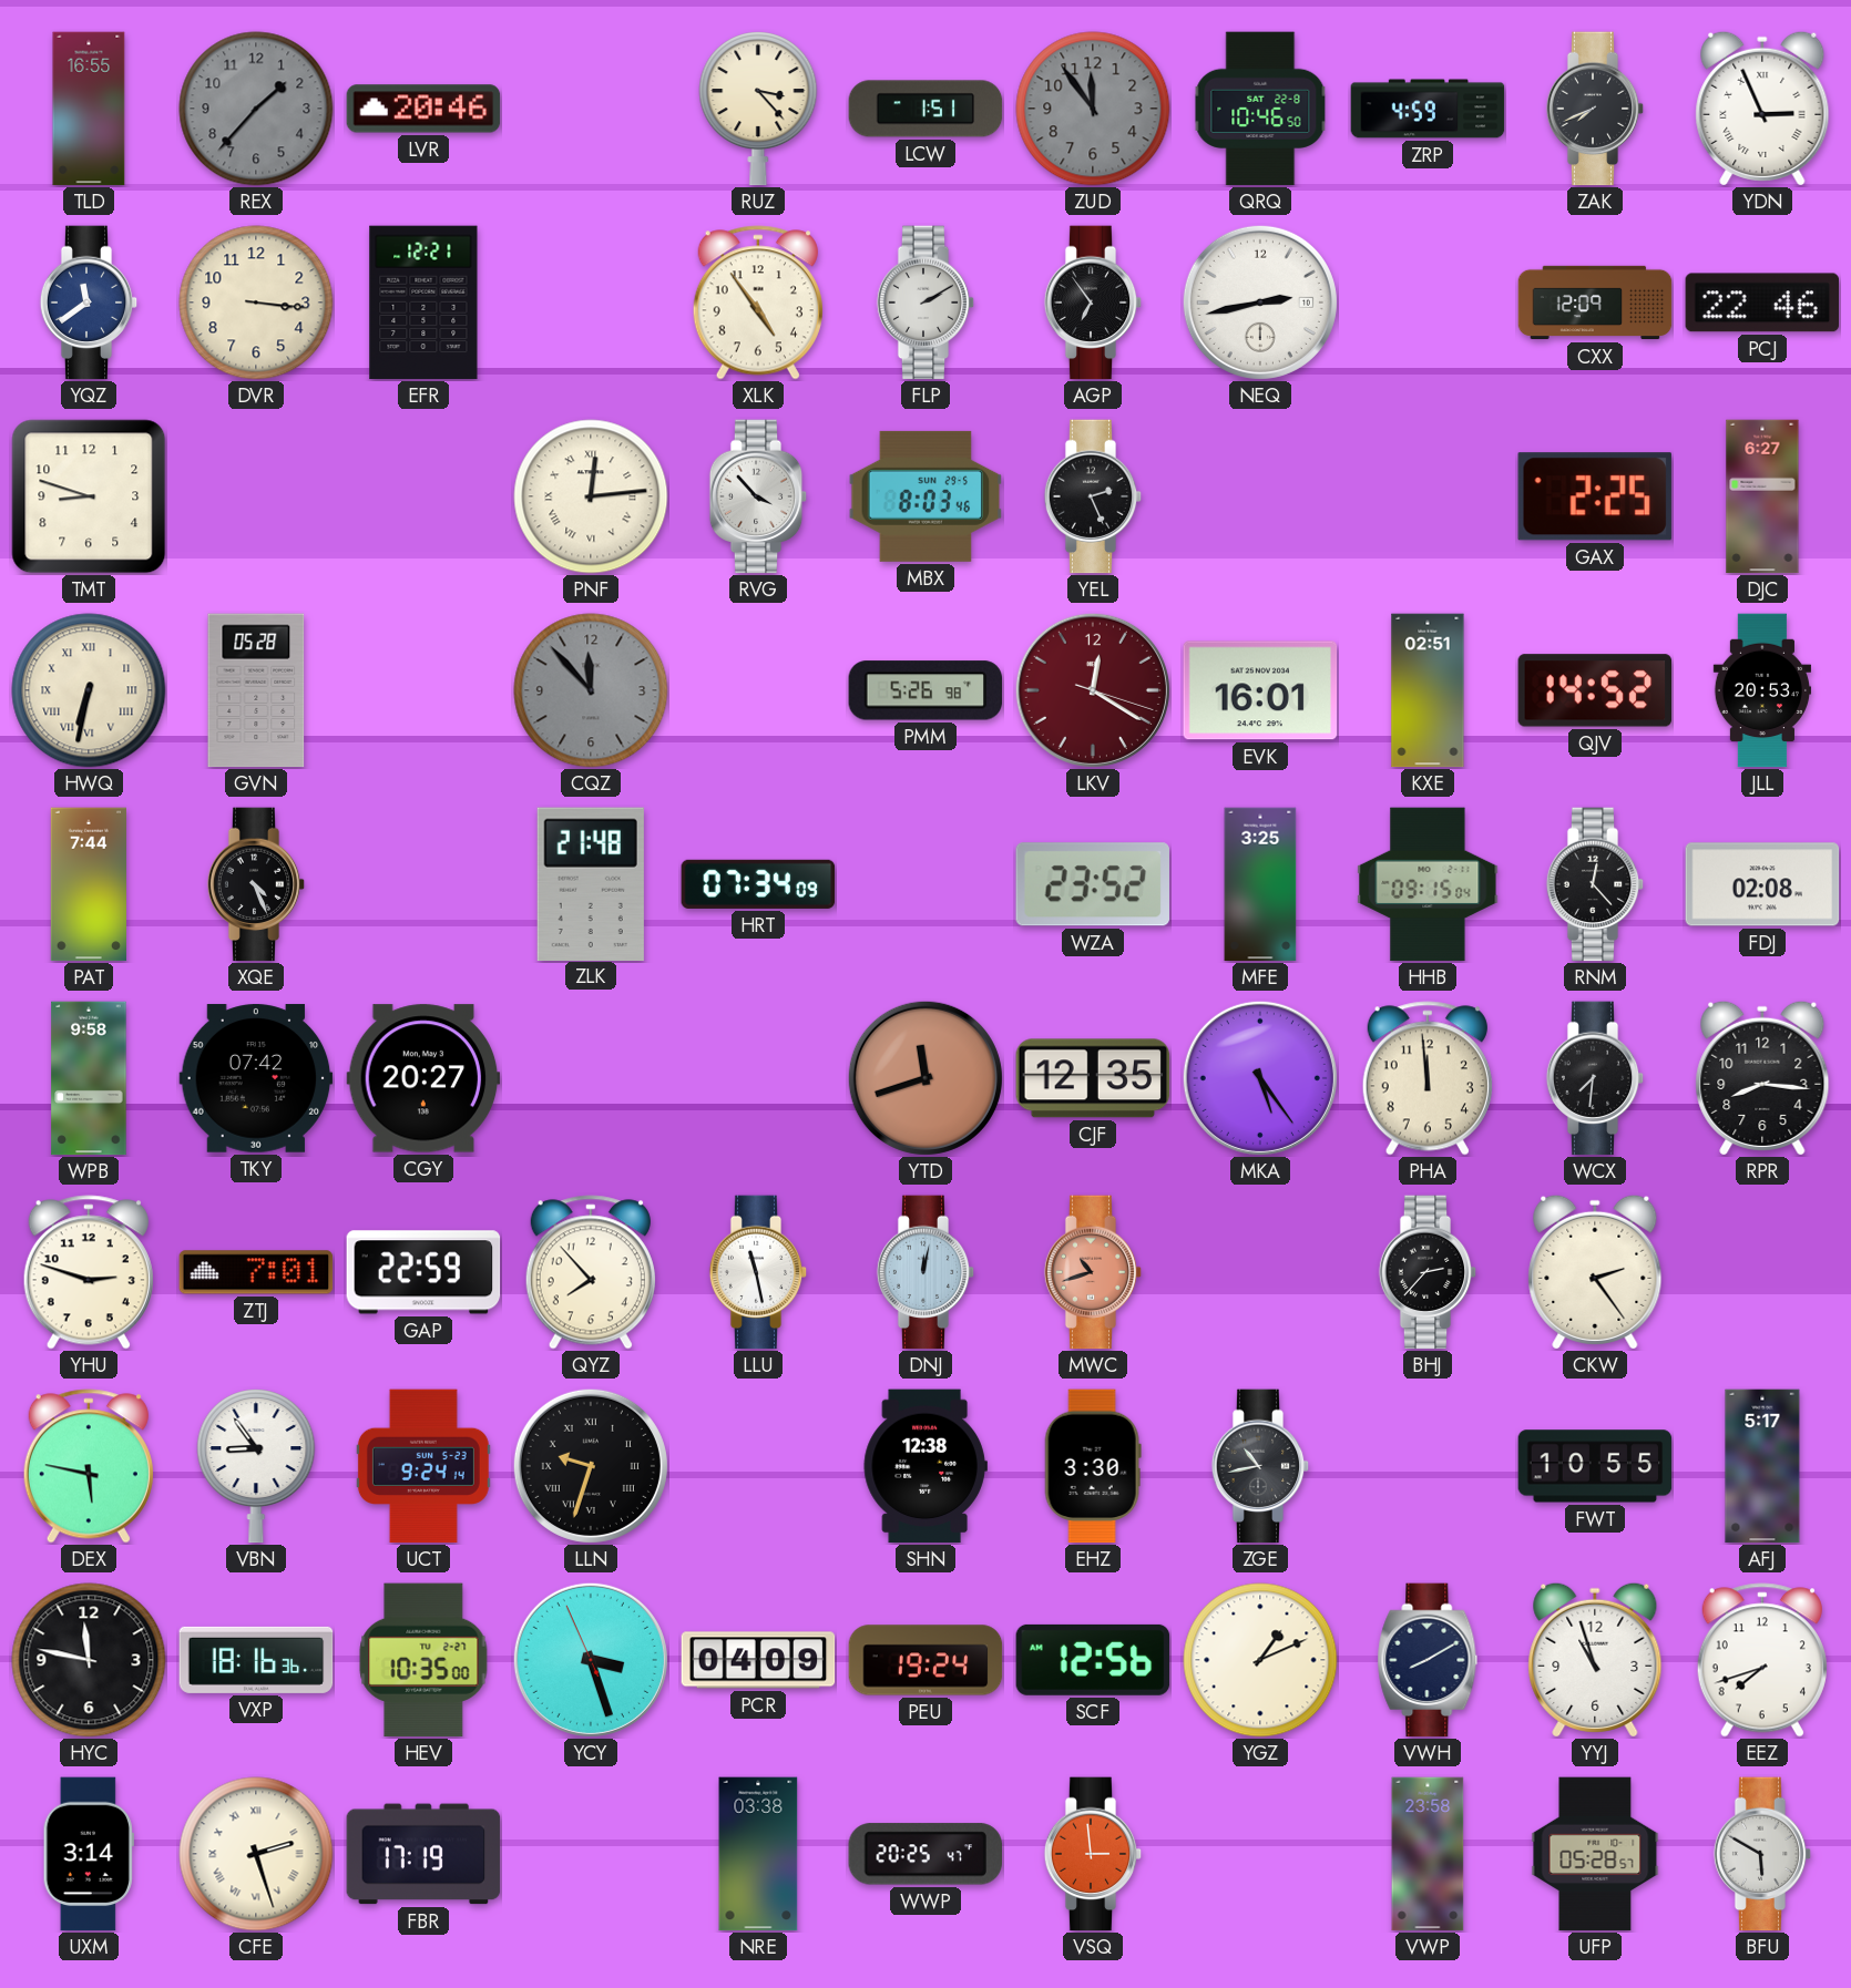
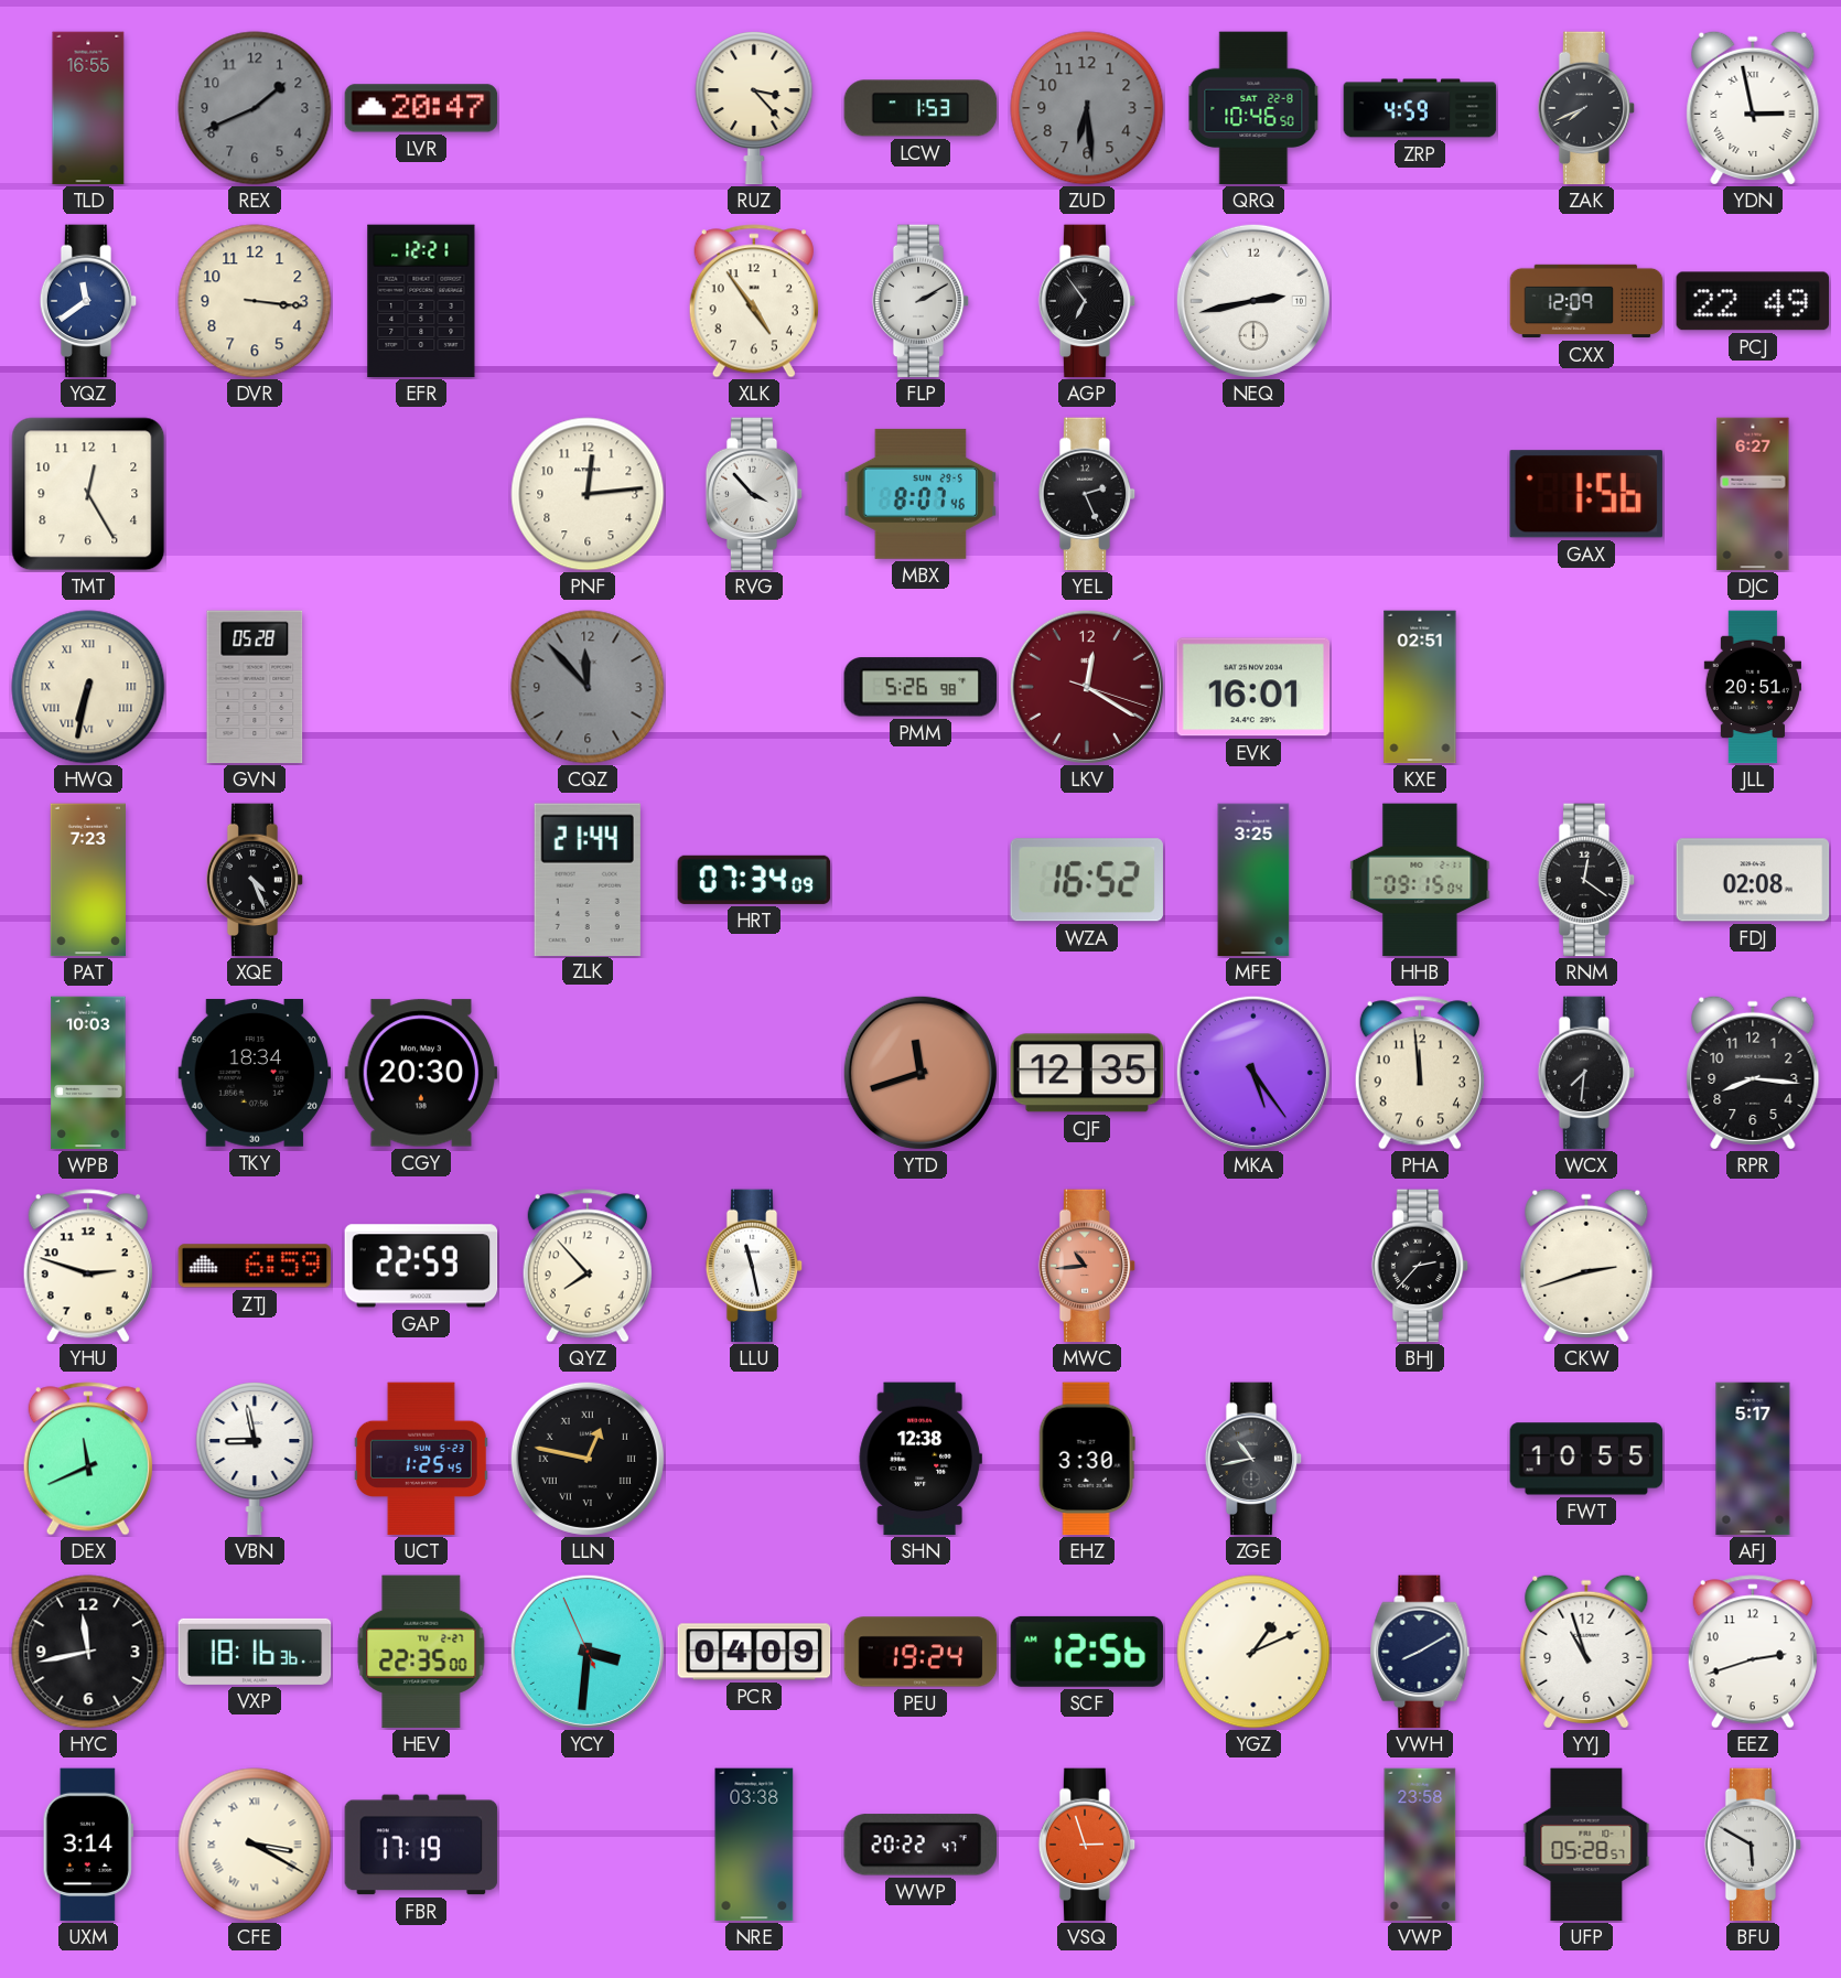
REX: 1:37 -> 1:41 (255, 108)
LVR: 20:46 -> 20:47 (421, 108)
LCW: 1:51 -> 1:53 (920, 108)
ZUD: 11:54 -> 6:29 (1087, 108)
YDN: 2:56 -> 2:58 (1753, 108)
PCJ: 22:46 -> 22:49 (1753, 301)
TMT: 8:48 -> 12:25 (88, 494)
PNF numerals: Roman -> Arabic (588, 494)
MBX: 8:03 -> 8:07 (920, 494)
GAX: 2:25 -> 1:56 (1586, 494)
QJV: 14:52 -> none (1595, 690)
JLL: 20:53 -> 20:51 (1752, 687)
PAT: 7:44 -> 7:23 (88, 880)
ZLK: 21:48 -> 21:44 (588, 879)
WZA: 23:52 -> 16:52 (1087, 880)
RNM: 12:23 -> 12:21 (1586, 880)
WPB: 9:58 -> 10:03 (88, 1073)
TKY: 07:42 -> 18:34 (255, 1073)
CGY: 20:27 -> 20:30 (421, 1073)
ZTJ: 7:01 -> 6:59 (255, 1266)
DNJ: 12:02 -> none (926, 1272)
MWC: 10:42 -> 10:44 (1087, 1266)
CKW: 2:24 -> 2:42 (1586, 1266)
DEX: 5:47 -> 11:41 (88, 1459)
VBN: 8:54 -> 8:58 (255, 1459)
UCT: 9:24 -> 1:25 (421, 1459)
LLN: 9:33 -> 12:47 (588, 1459)
HYC: 11:47 -> 11:43 (88, 1652)
HEV: 10:35 -> 22:35 (421, 1652)
YCY: 3:26 -> 3:30 (588, 1652)
EEZ: 7:42 -> 2:42 (1753, 1652)
CFE: 2:27 -> 3:20 (255, 1845)
WWP: 20:25 -> 20:22 (919, 1845)
VSQ: 2:59 -> 2:57 (1087, 1845)
